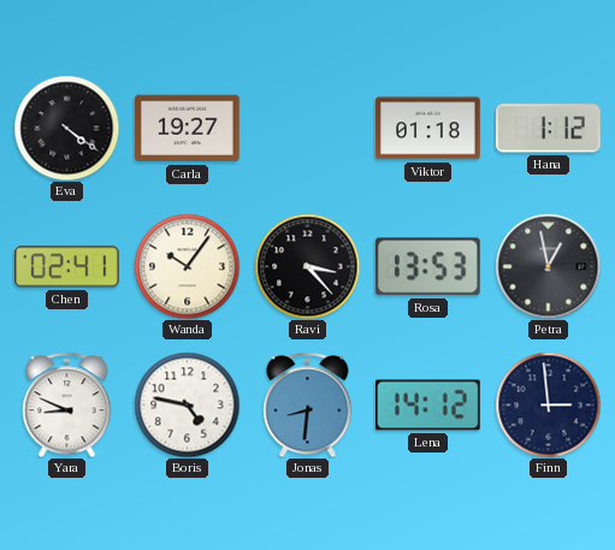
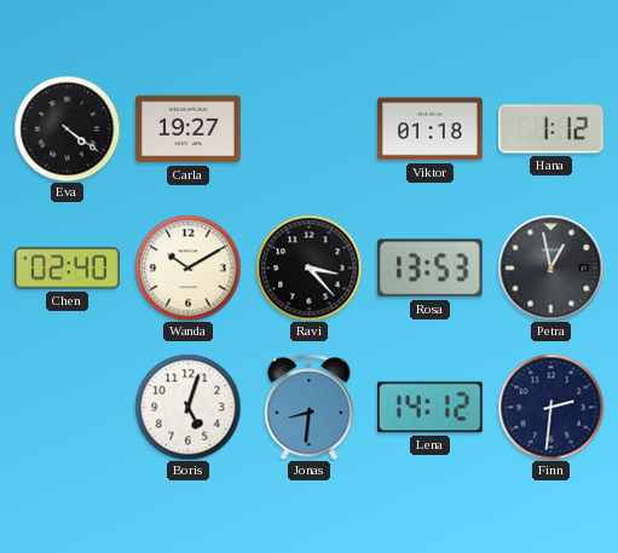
Chen: 02:41 -> 02:40 (68, 269)
Wanda: 10:06 -> 10:10 (187, 267)
Yara: 8:49 -> none (67, 404)
Boris: 4:47 -> 5:03 (187, 407)
Finn: 2:59 -> 2:31 (550, 407)
